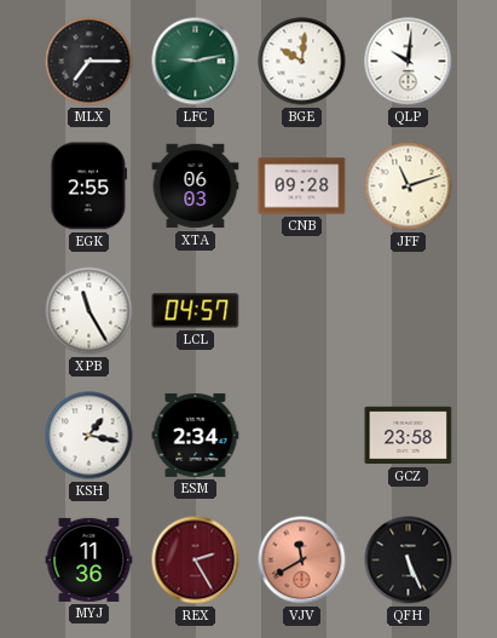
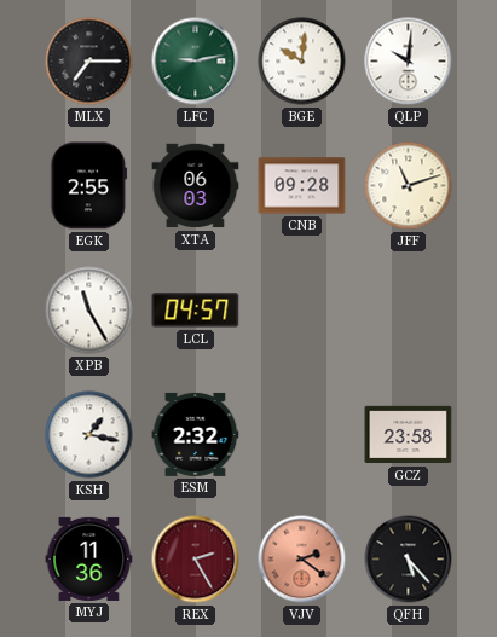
ESM: 2:34 -> 2:32 (196, 434)
VJV: 11:40 -> 2:21 (302, 560)
QFH: 5:26 -> 5:23 (409, 560)
